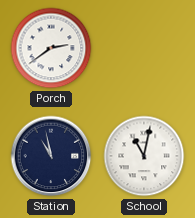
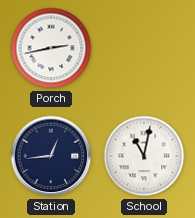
Porch: 2:39 -> 2:43 (51, 48)
Station: 10:58 -> 12:44 (51, 156)
